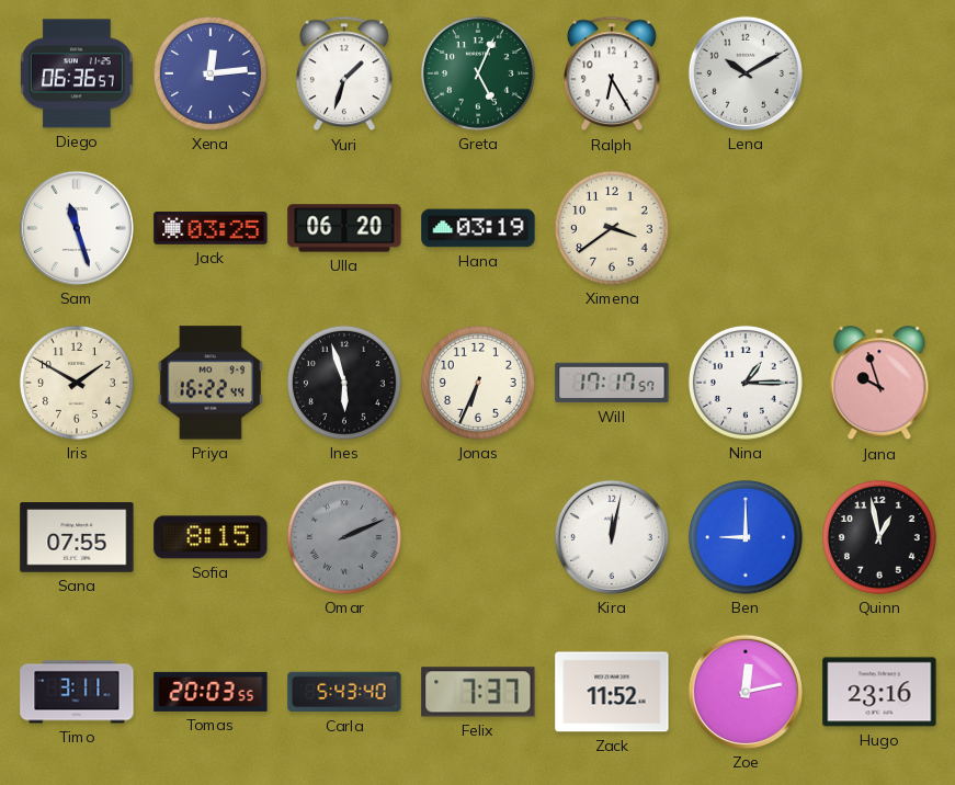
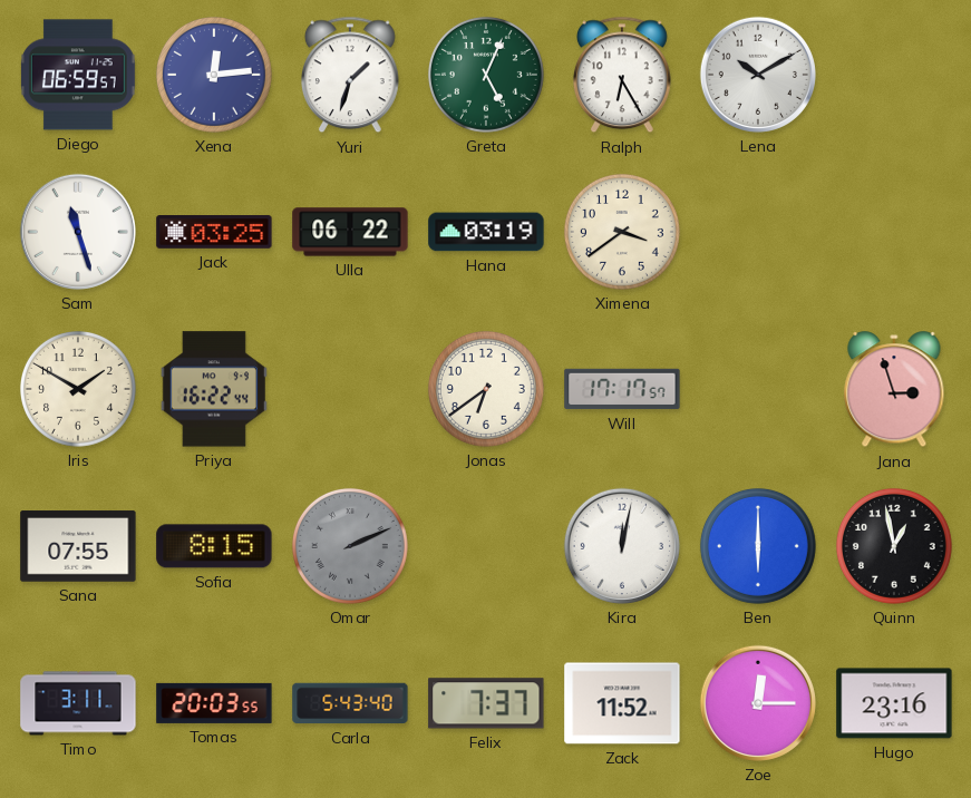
Diego: 06:36 -> 06:59 (78, 75)
Ulla: 06:20 -> 06:22 (350, 232)
Ines: 5:57 -> none (344, 383)
Jonas: 6:34 -> 6:39 (486, 389)
Nina: 1:15 -> none (746, 383)
Jana: 9:57 -> 2:57 (894, 390)
Ben: 9:00 -> 6:00 (758, 546)
Zoe: 12:13 -> 12:15 (758, 703)
